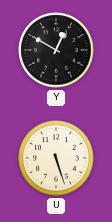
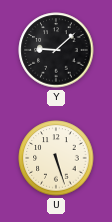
Y: 12:50 -> 9:08 (56, 50)
